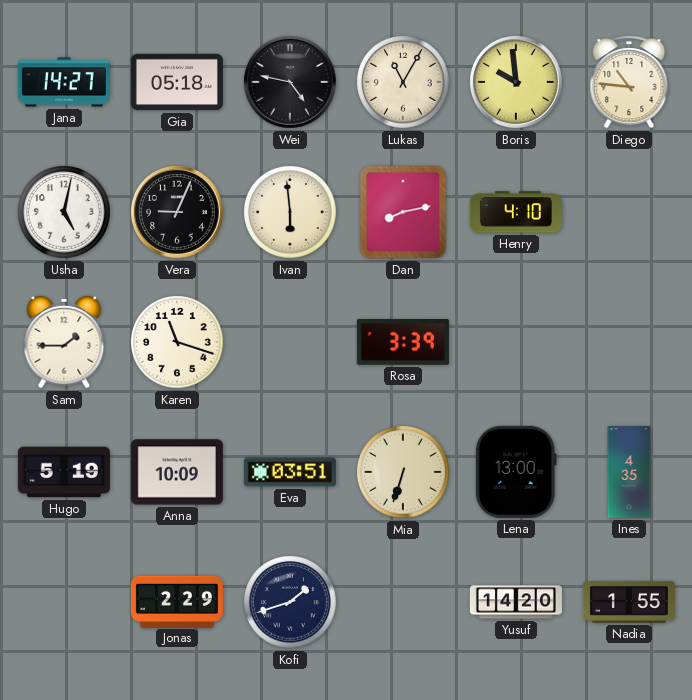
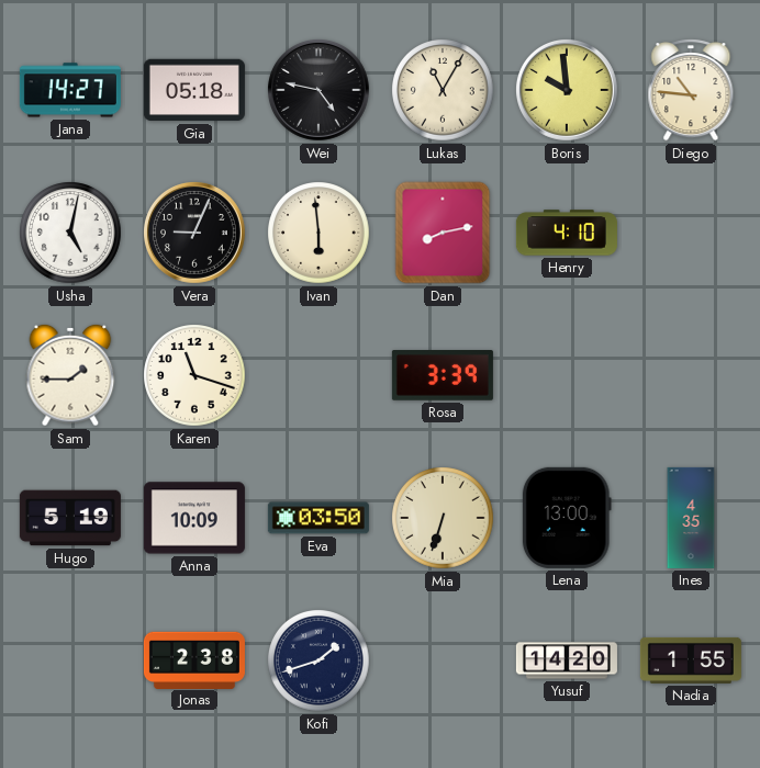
Eva: 03:51 -> 03:50 (318, 518)
Jonas: 2:29 -> 2:38 (194, 659)
